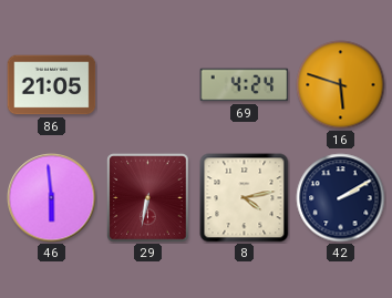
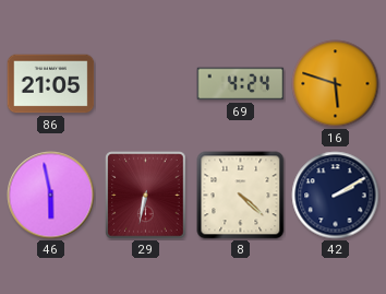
46: 5:59 -> 5:58 (51, 196)
8: 4:13 -> 4:22 (241, 196)
